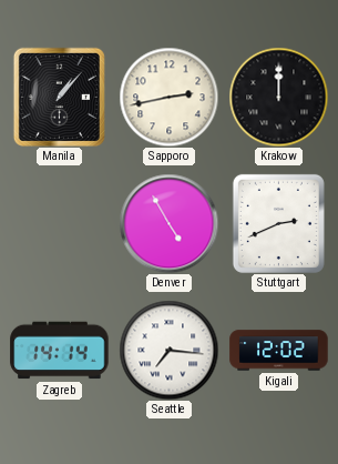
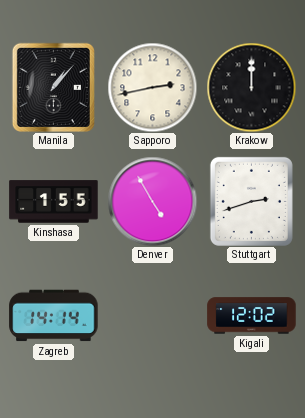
Kinshasa: none -> 1:55 (54, 202)
Stuttgart: 2:41 -> 2:42 (251, 201)
Seattle: 7:16 -> none (168, 350)
